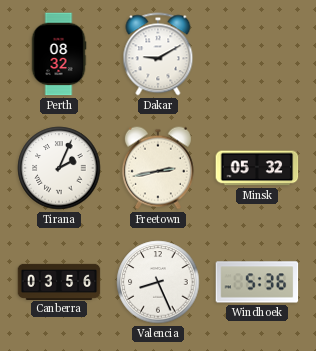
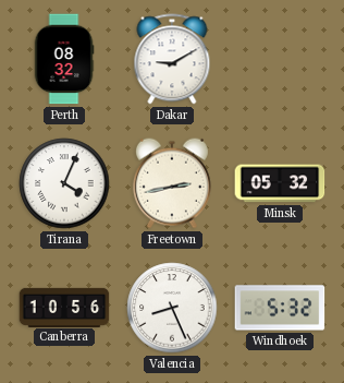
Tirana: 2:04 -> 4:04 (64, 183)
Canberra: 03:56 -> 10:56 (64, 307)
Windhoek: 5:36 -> 5:32 (280, 308)
